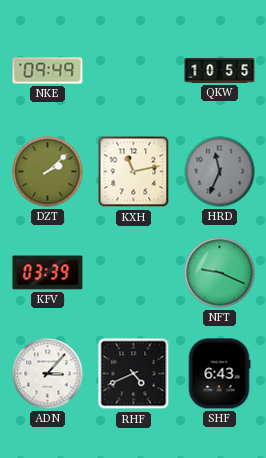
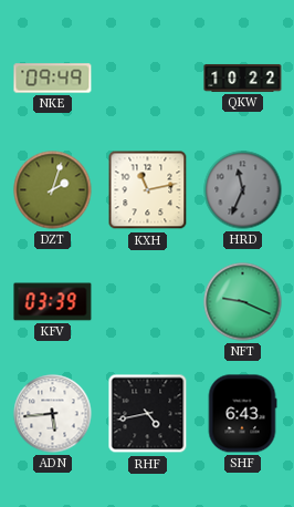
QKW: 10:55 -> 10:22 (243, 77)
DZT: 2:08 -> 2:03 (53, 190)
ADN: 3:07 -> 5:44 (53, 414)
RHF: 4:41 -> 4:43 (148, 414)
